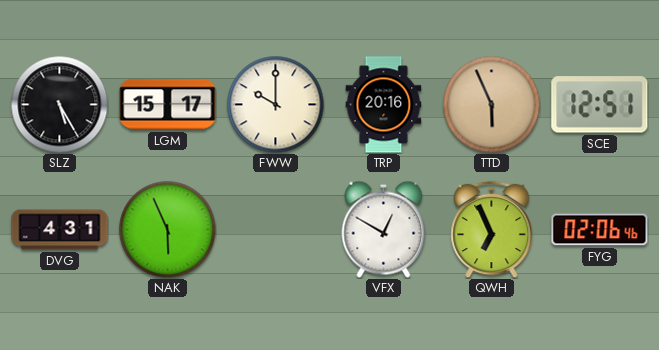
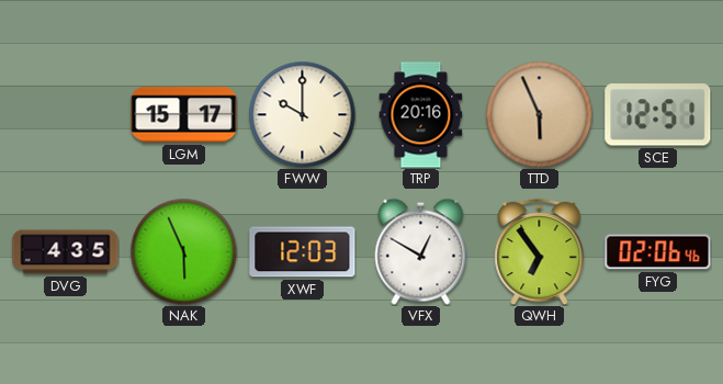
SLZ: 5:25 -> none (59, 104)
DVG: 4:31 -> 4:35 (66, 252)
XWF: none -> 12:03 (303, 252)
QWH: 6:56 -> 6:54 (540, 251)
